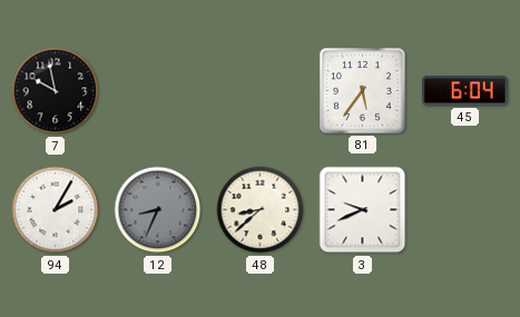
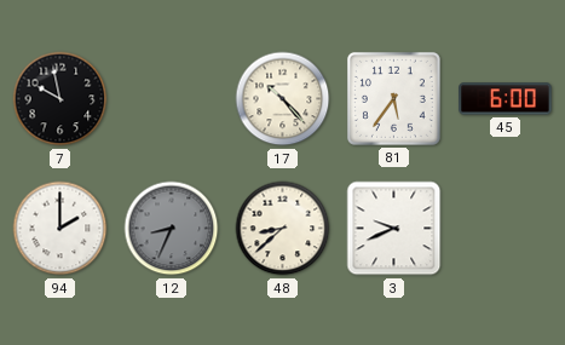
17: none -> 10:23 (283, 99)
45: 6:04 -> 6:00 (506, 99)
94: 2:05 -> 2:00 (60, 229)
